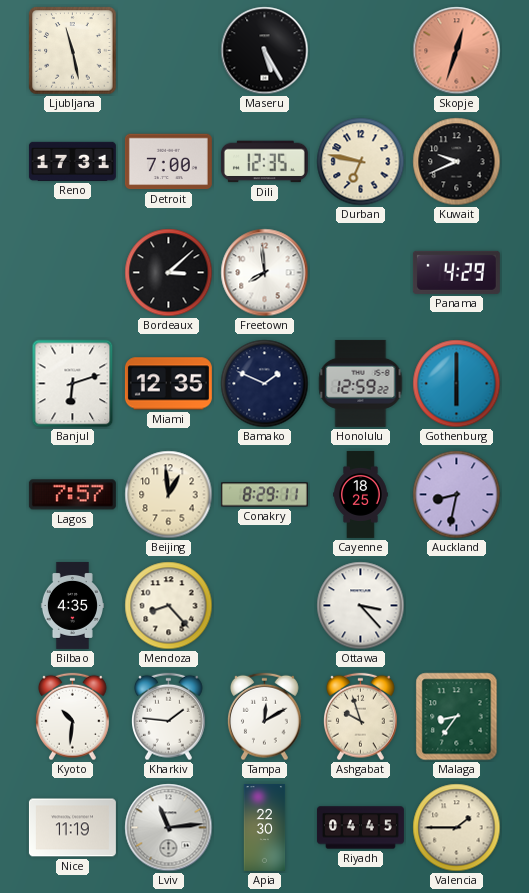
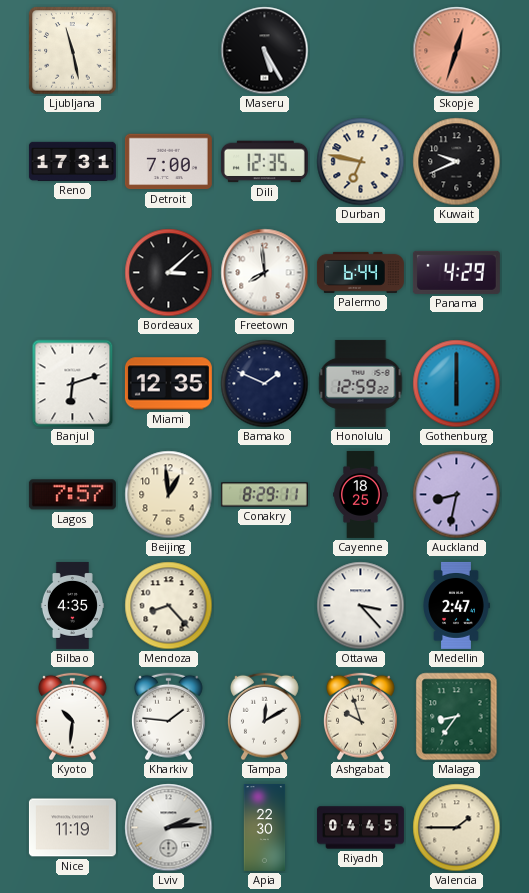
Palermo: none -> 6:44 (360, 272)
Medellin: none -> 2:47 (456, 605)
Lviv: 11:14 -> 2:14 (169, 828)
